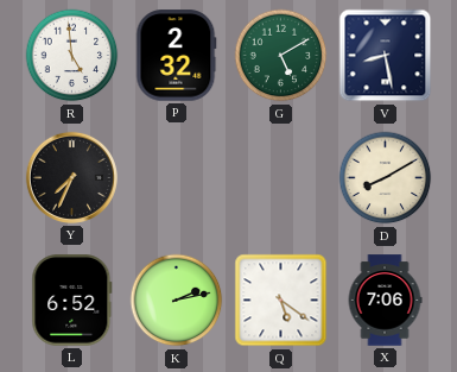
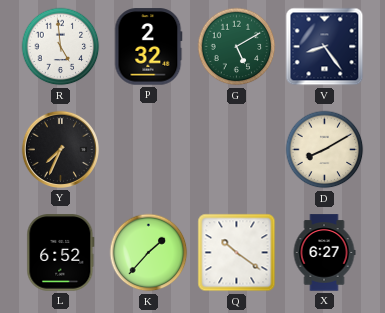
V: 8:28 -> 8:24 (325, 47)
K: 2:13 -> 1:37 (149, 253)
Q: 5:21 -> 10:21 (237, 253)
X: 7:06 -> 6:27 (324, 253)
